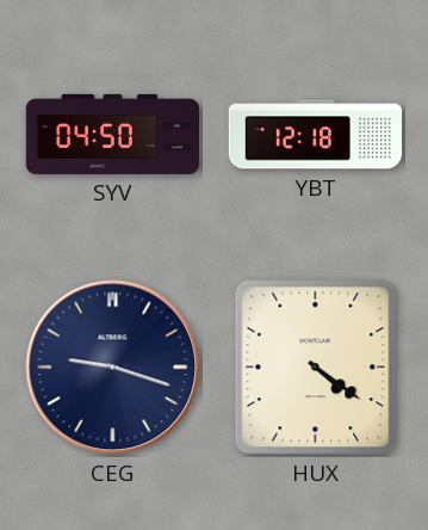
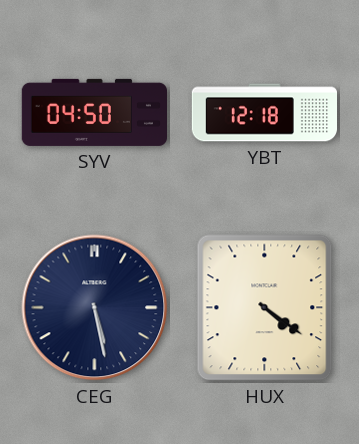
CEG: 9:18 -> 5:28 (95, 308)
